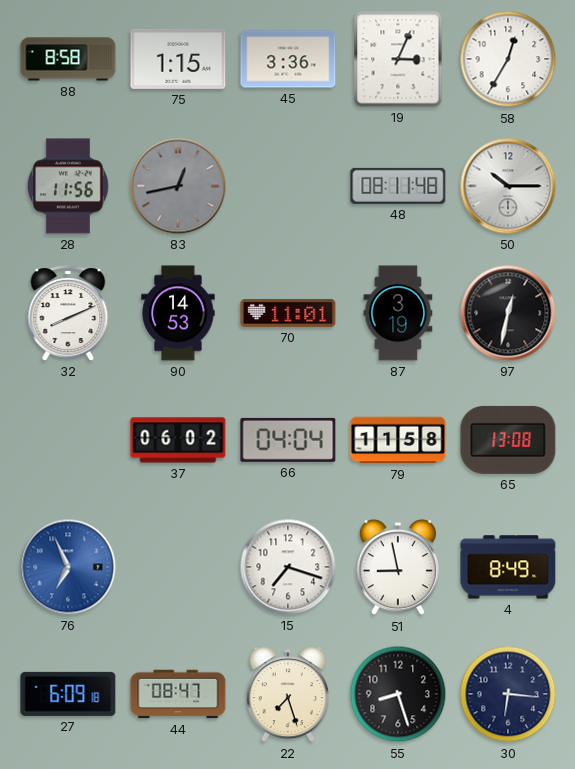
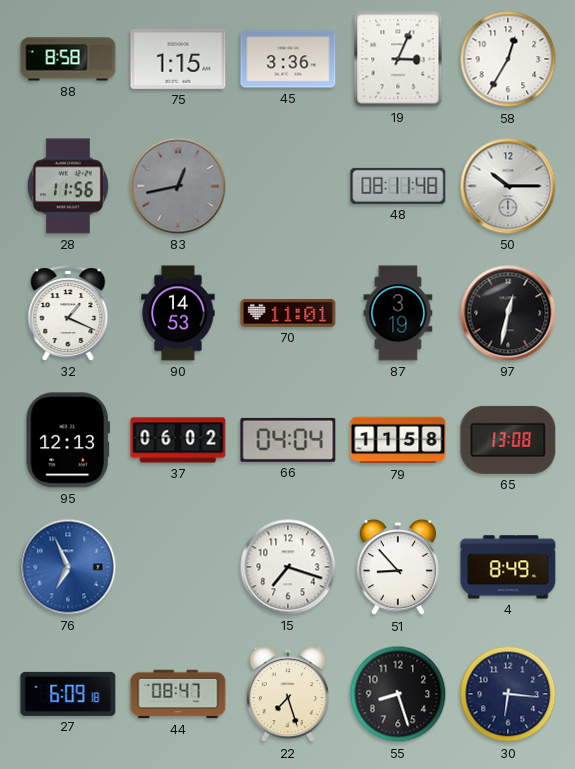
32: 8:11 -> 1:19 (68, 313)
95: none -> 12:13 (68, 440)
51: 8:58 -> 8:53 (398, 568)
